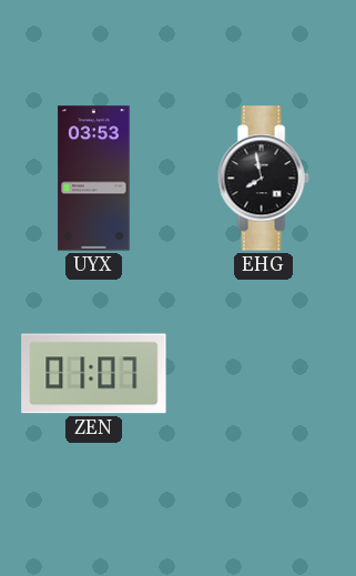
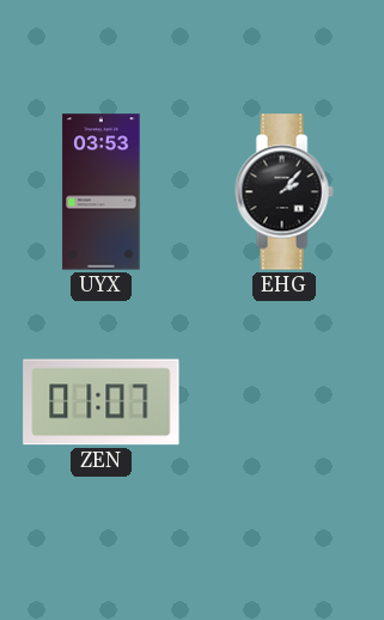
EHG: 7:58 -> 2:07 (284, 192)
